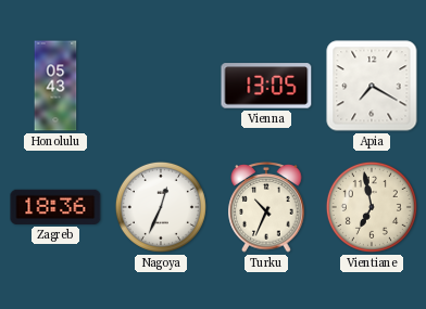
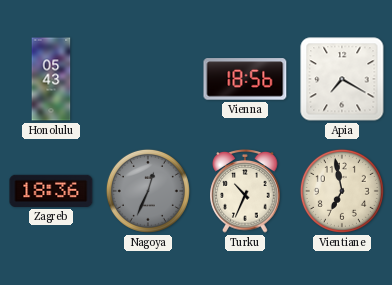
Vienna: 13:05 -> 18:56 (245, 79)
Nagoya dial: white -> grey (148, 191)
